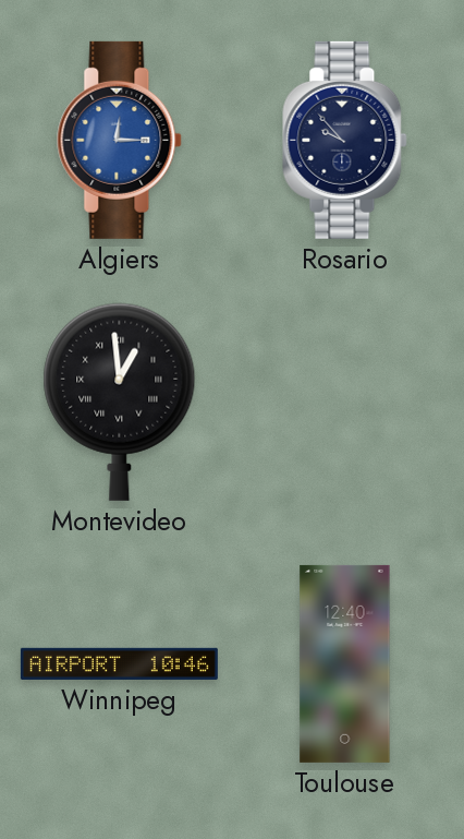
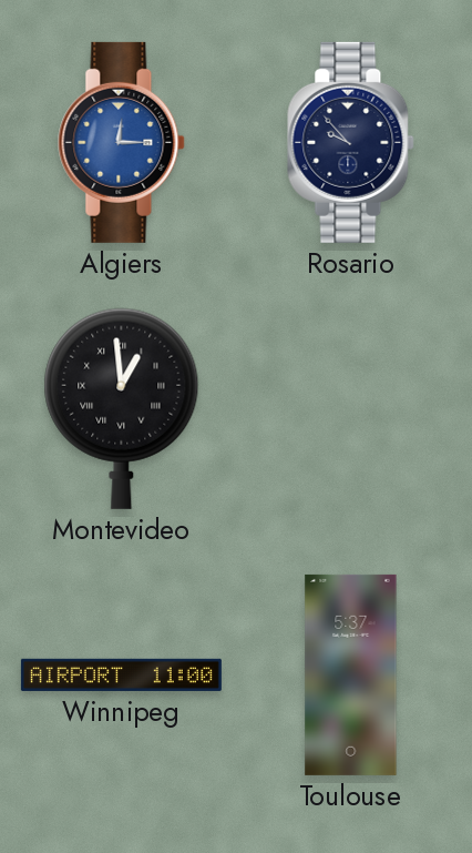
Winnipeg: 10:46 -> 11:00 (121, 674)
Toulouse: 12:40 -> 5:37 (351, 674)
